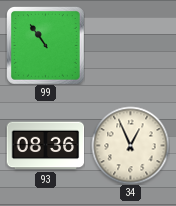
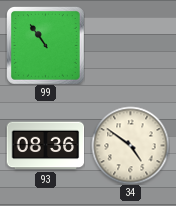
34: 12:56 -> 4:51 (130, 145)
